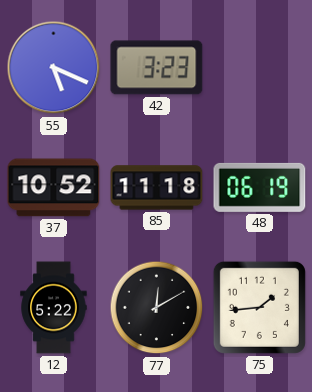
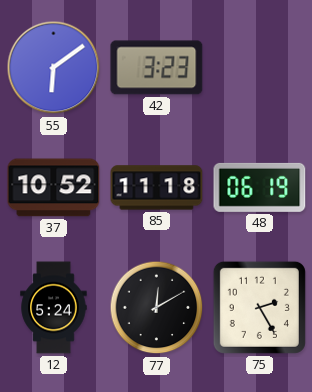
55: 5:19 -> 6:09 (54, 68)
12: 5:22 -> 5:24 (54, 308)
75: 1:44 -> 2:25 (259, 307)
